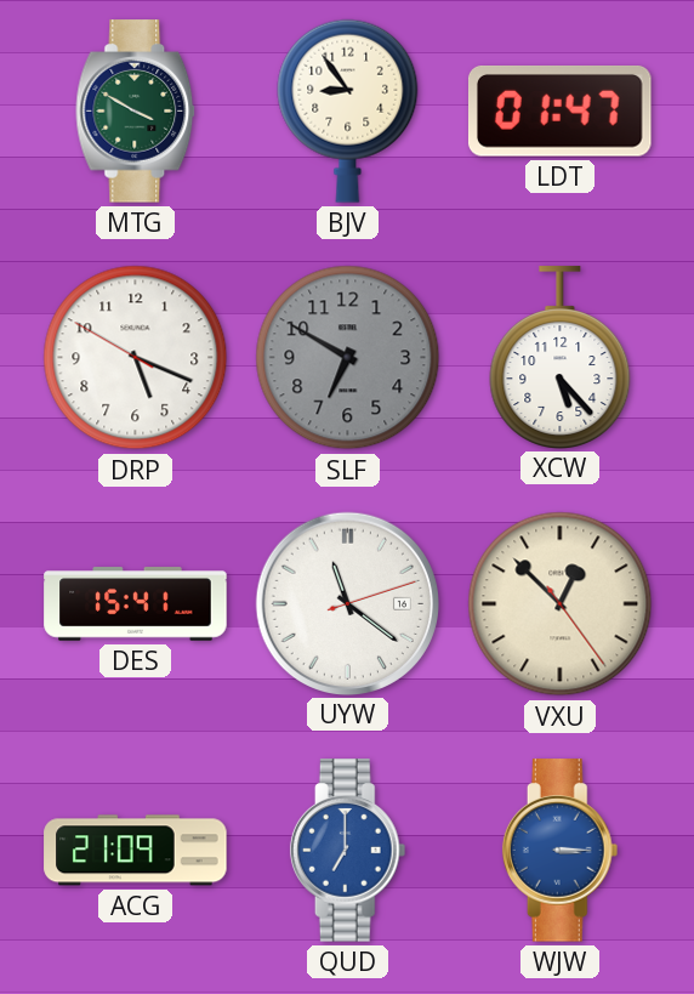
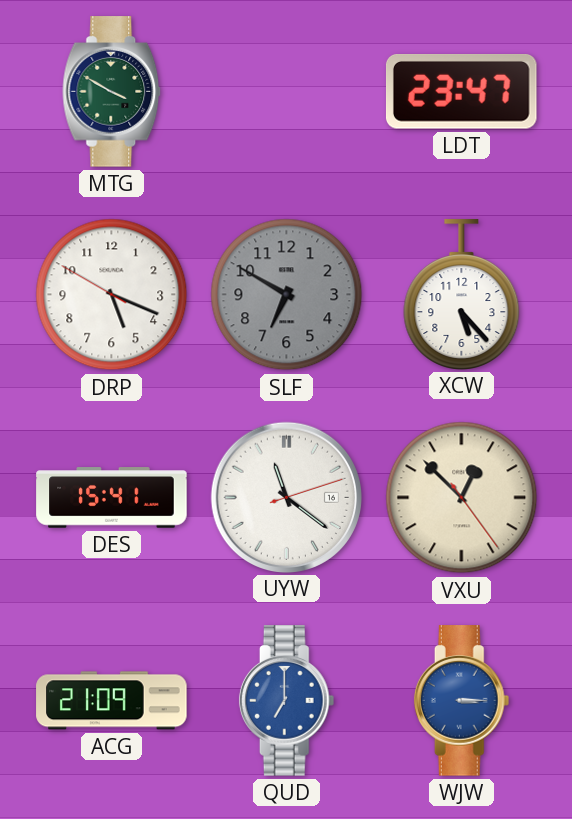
BJV: 8:54 -> none (348, 110)
LDT: 01:47 -> 23:47 (461, 92)
